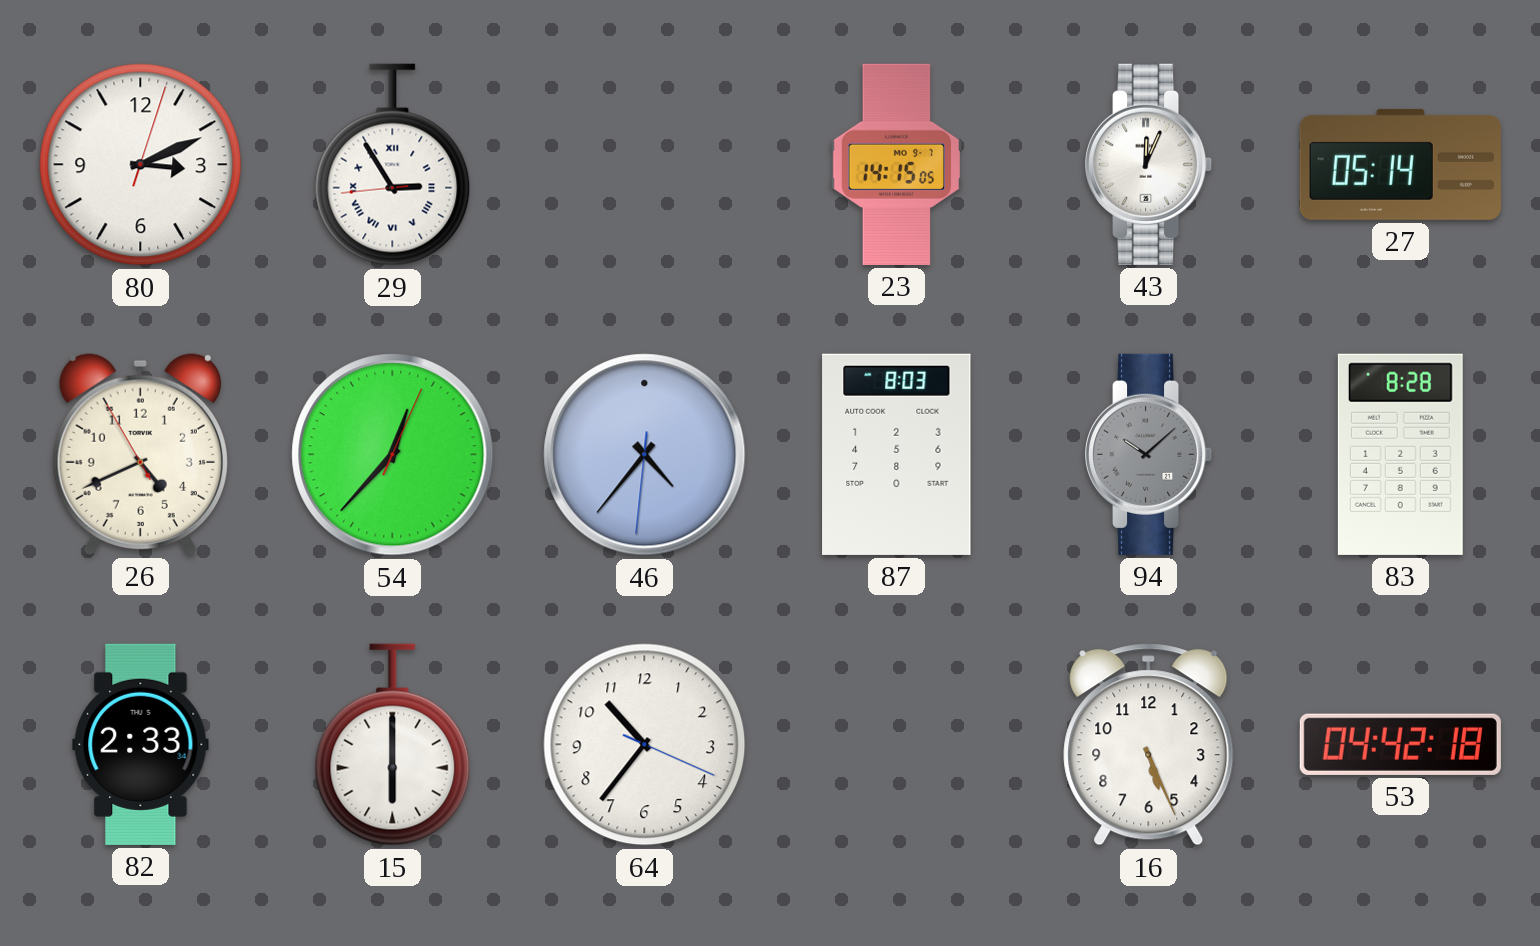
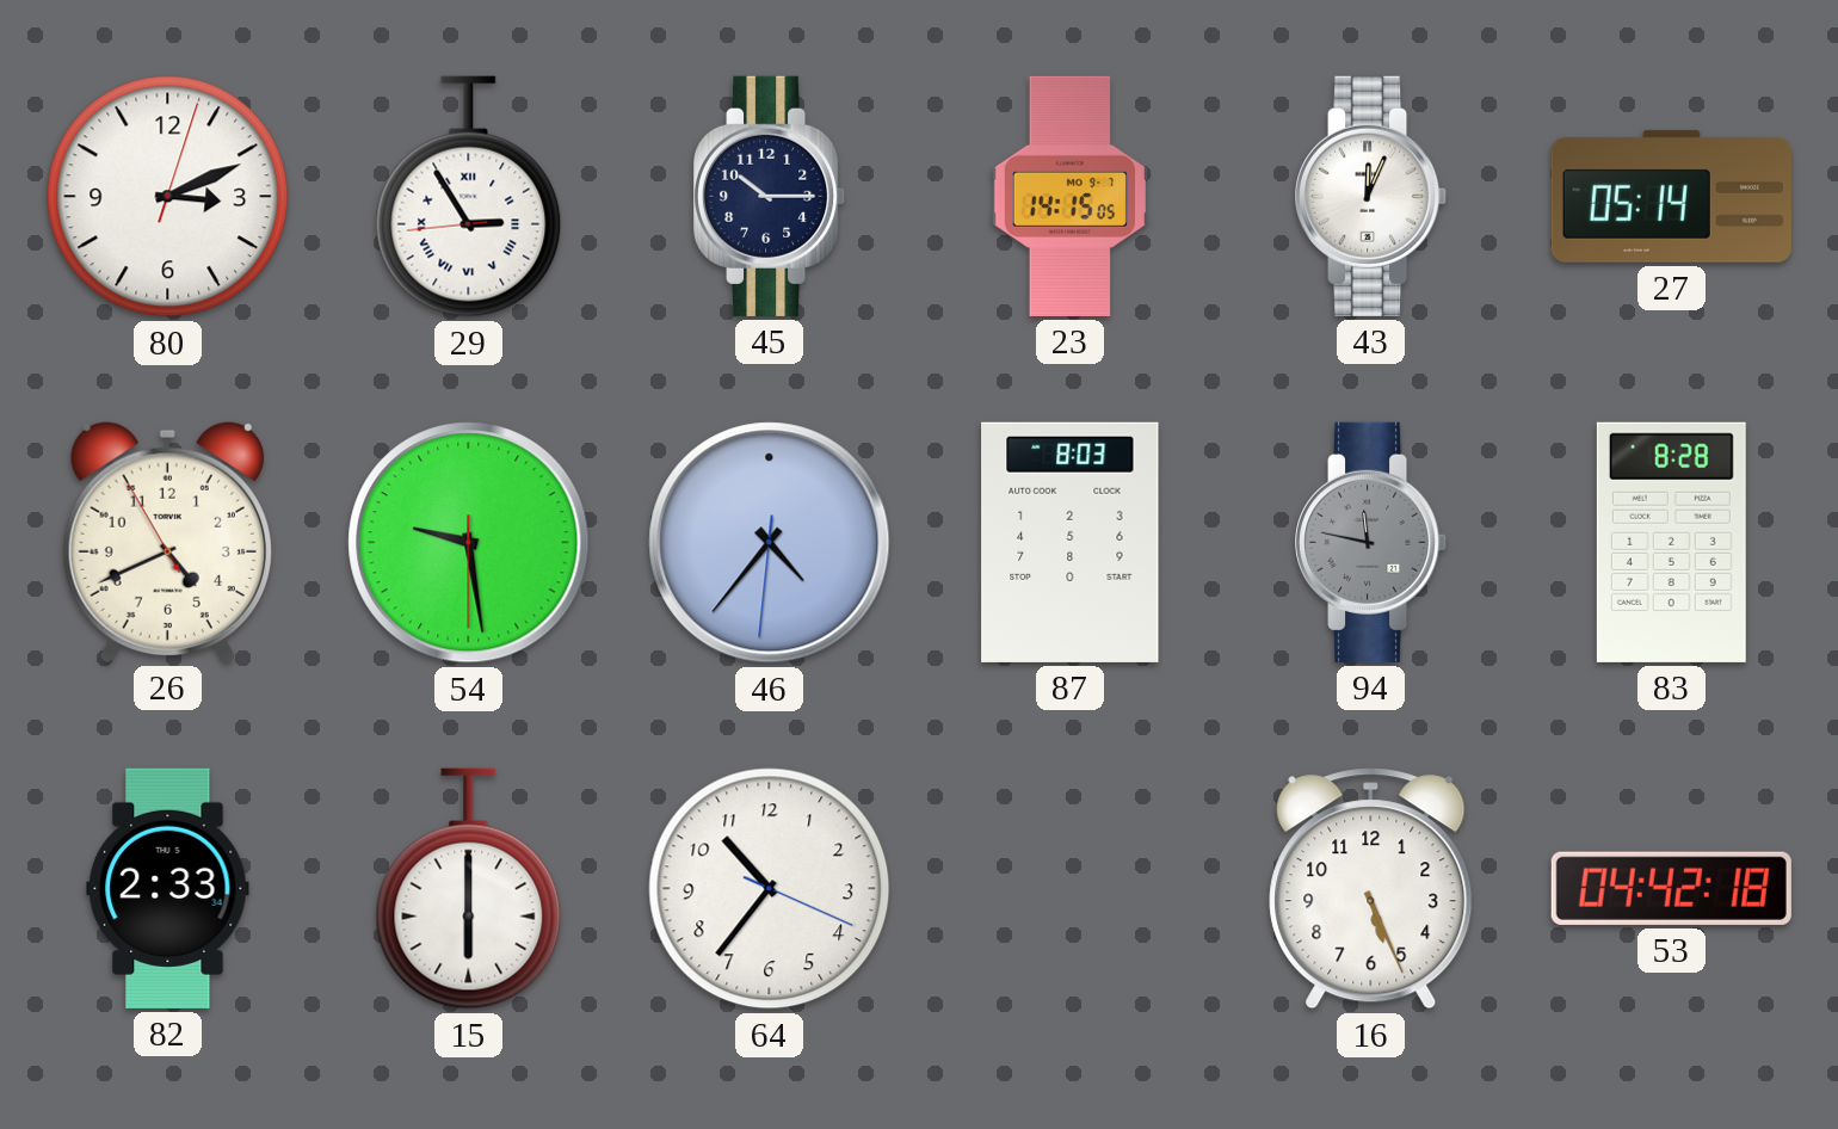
45: none -> 10:15 (771, 196)
54: 12:37 -> 9:28 (469, 543)
94: 10:08 -> 11:47 (1373, 542)
